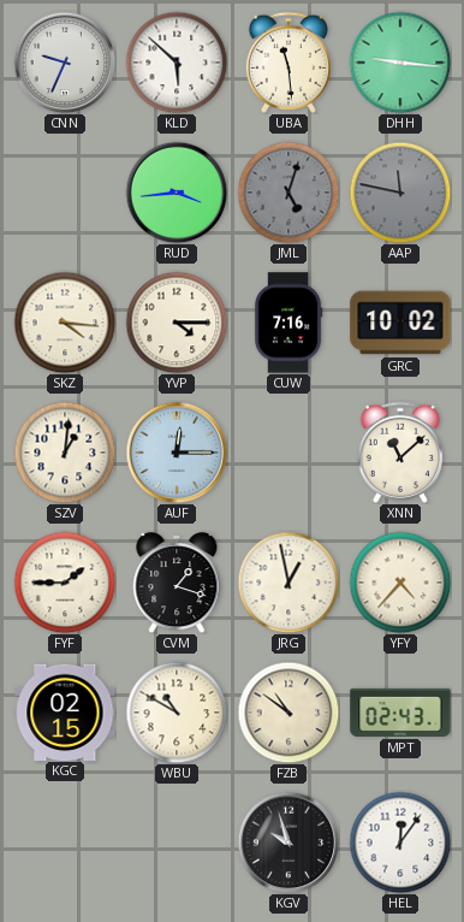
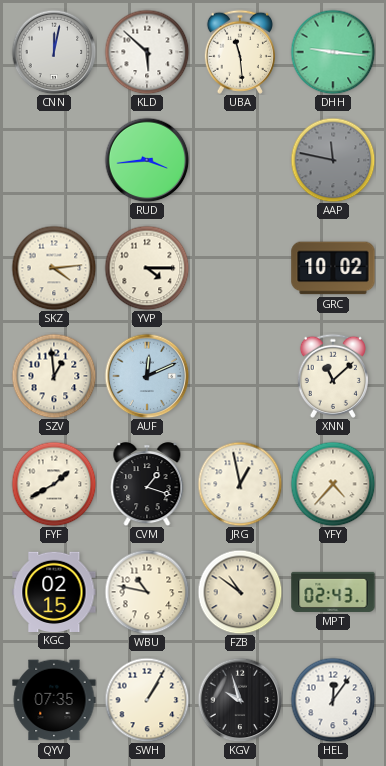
CNN: 9:34 -> 12:02 (54, 52)
JML: 5:03 -> none (288, 193)
SKZ: 4:16 -> 4:14 (54, 268)
CUW: 7:16 -> none (288, 323)
SZV: 1:01 -> 12:59 (54, 376)
AUF: 12:15 -> 12:11 (147, 376)
FYF: 1:45 -> 1:40 (54, 484)
WBU: 10:50 -> 10:47 (147, 592)
QYV: none -> 07:35 (54, 700)
SWH: none -> 1:05 (147, 700)
